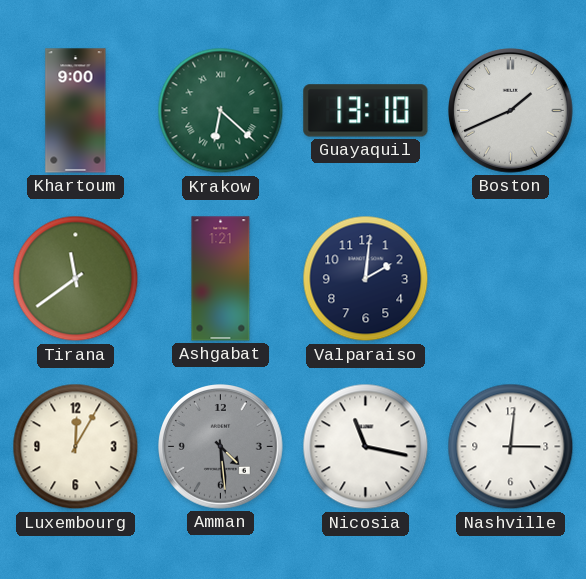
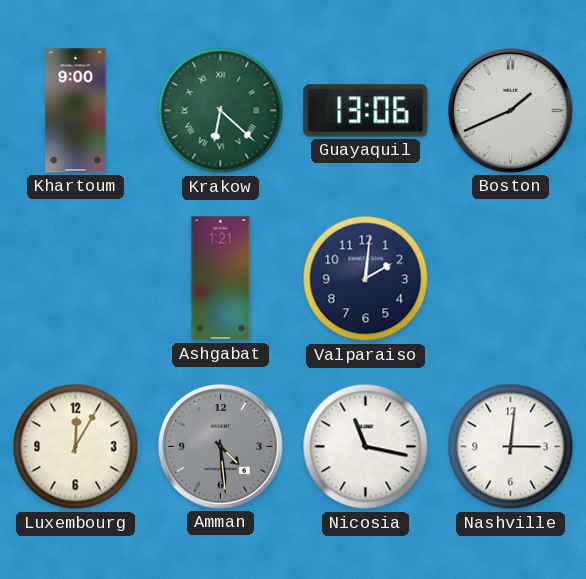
Guayaquil: 13:10 -> 13:06 (366, 111)
Tirana: 11:39 -> none (76, 279)
